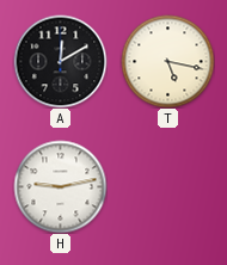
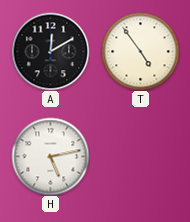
T: 5:17 -> 4:54 (140, 51)
H: 9:13 -> 5:13 (50, 156)
